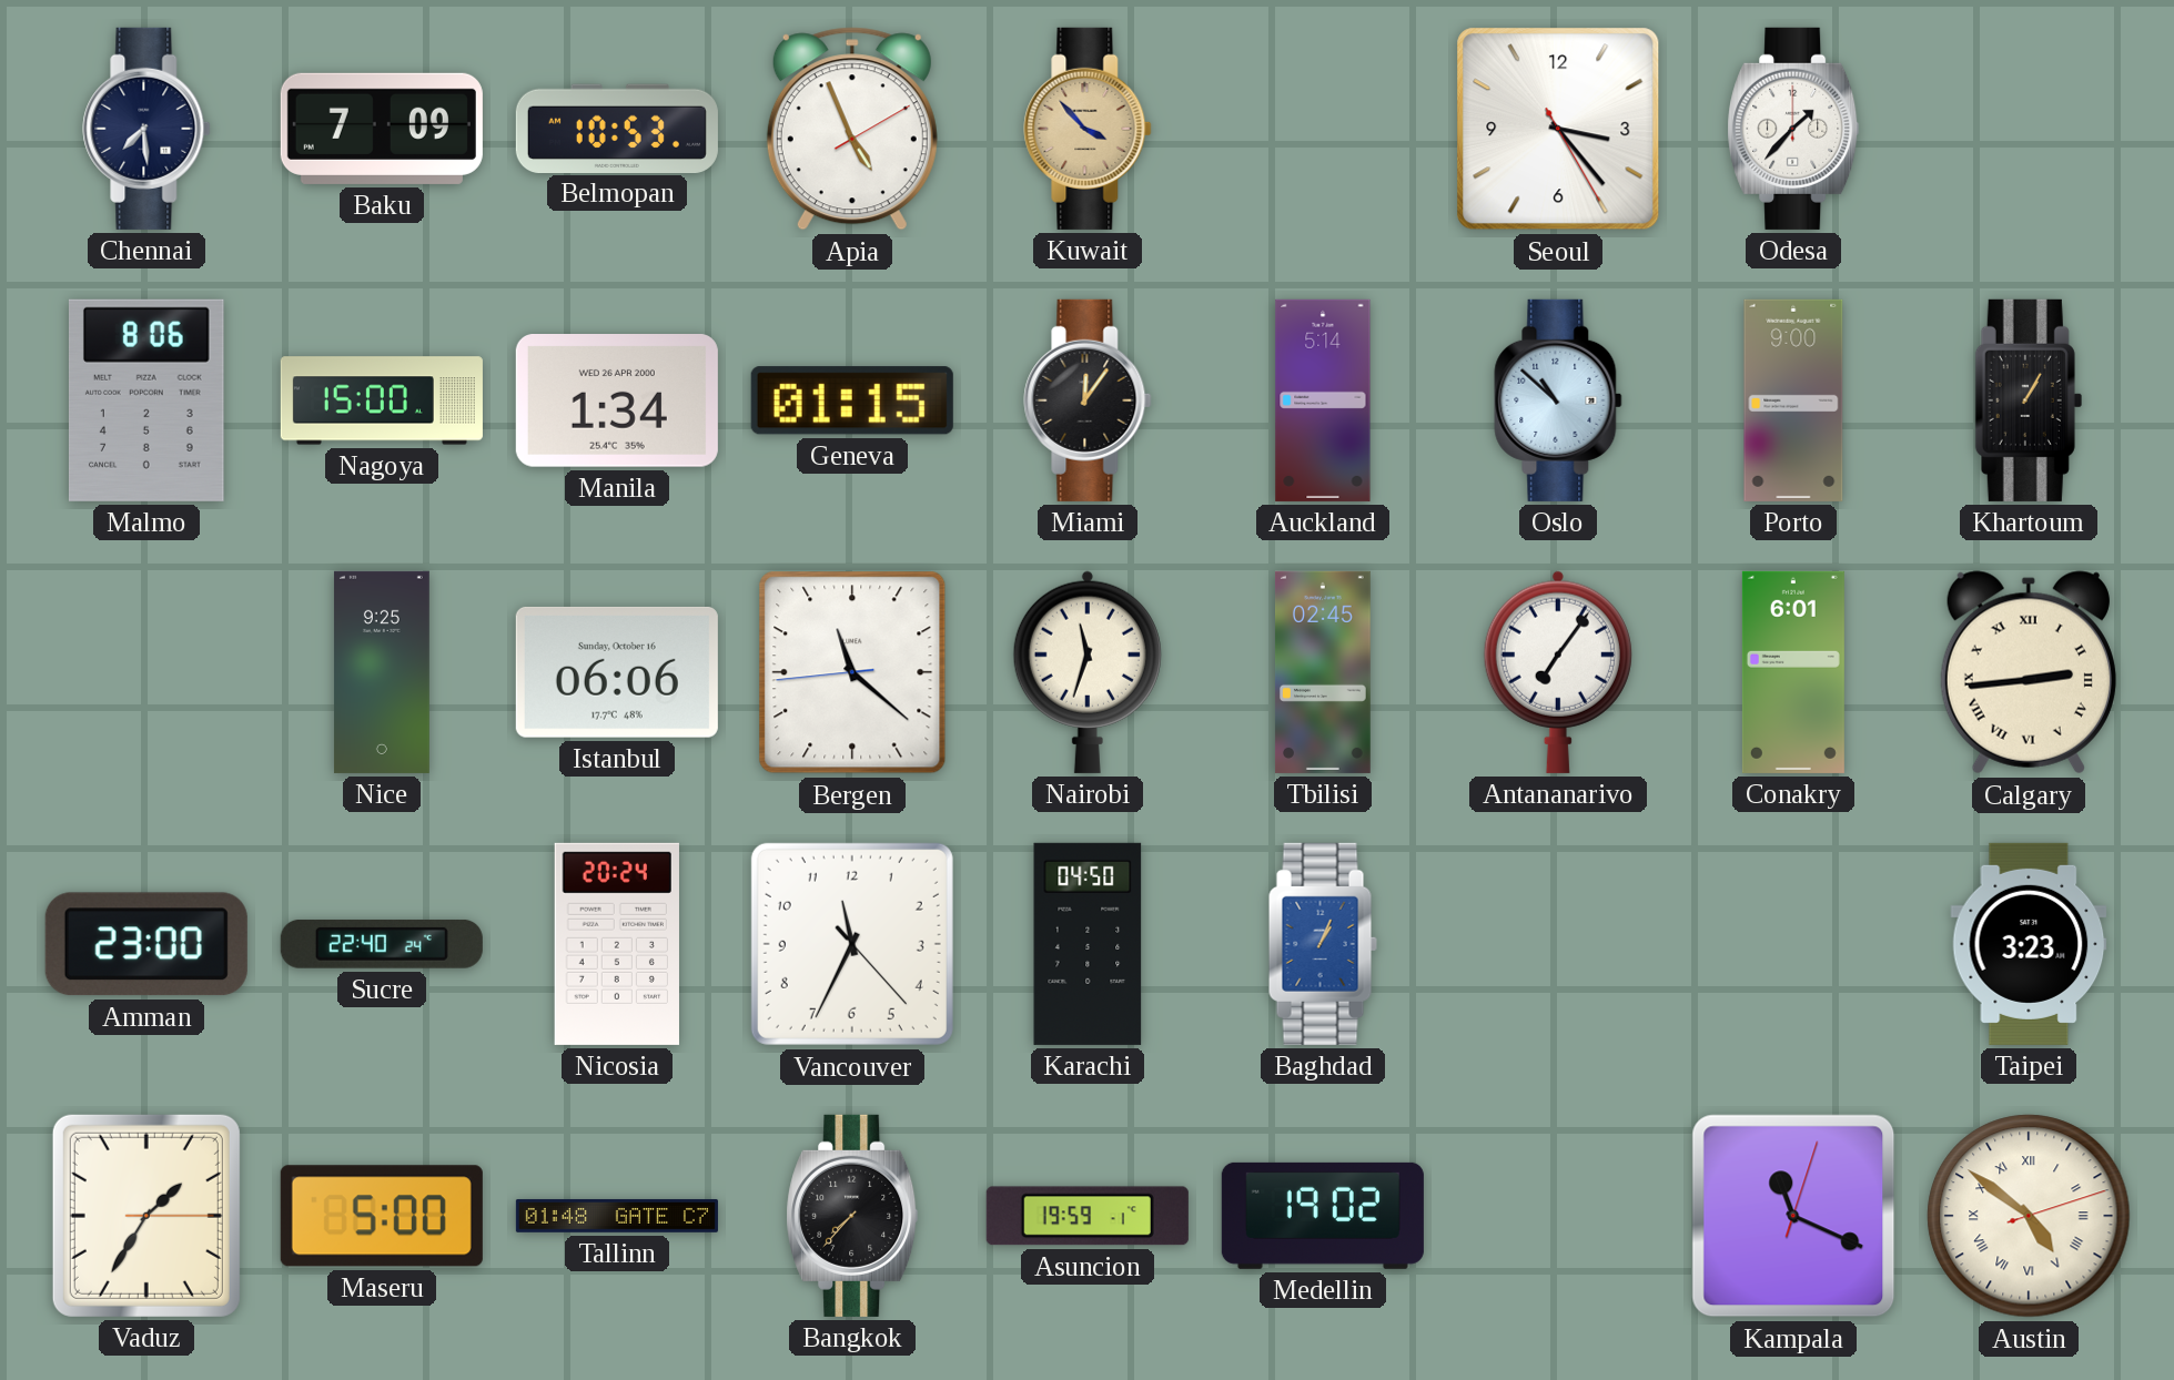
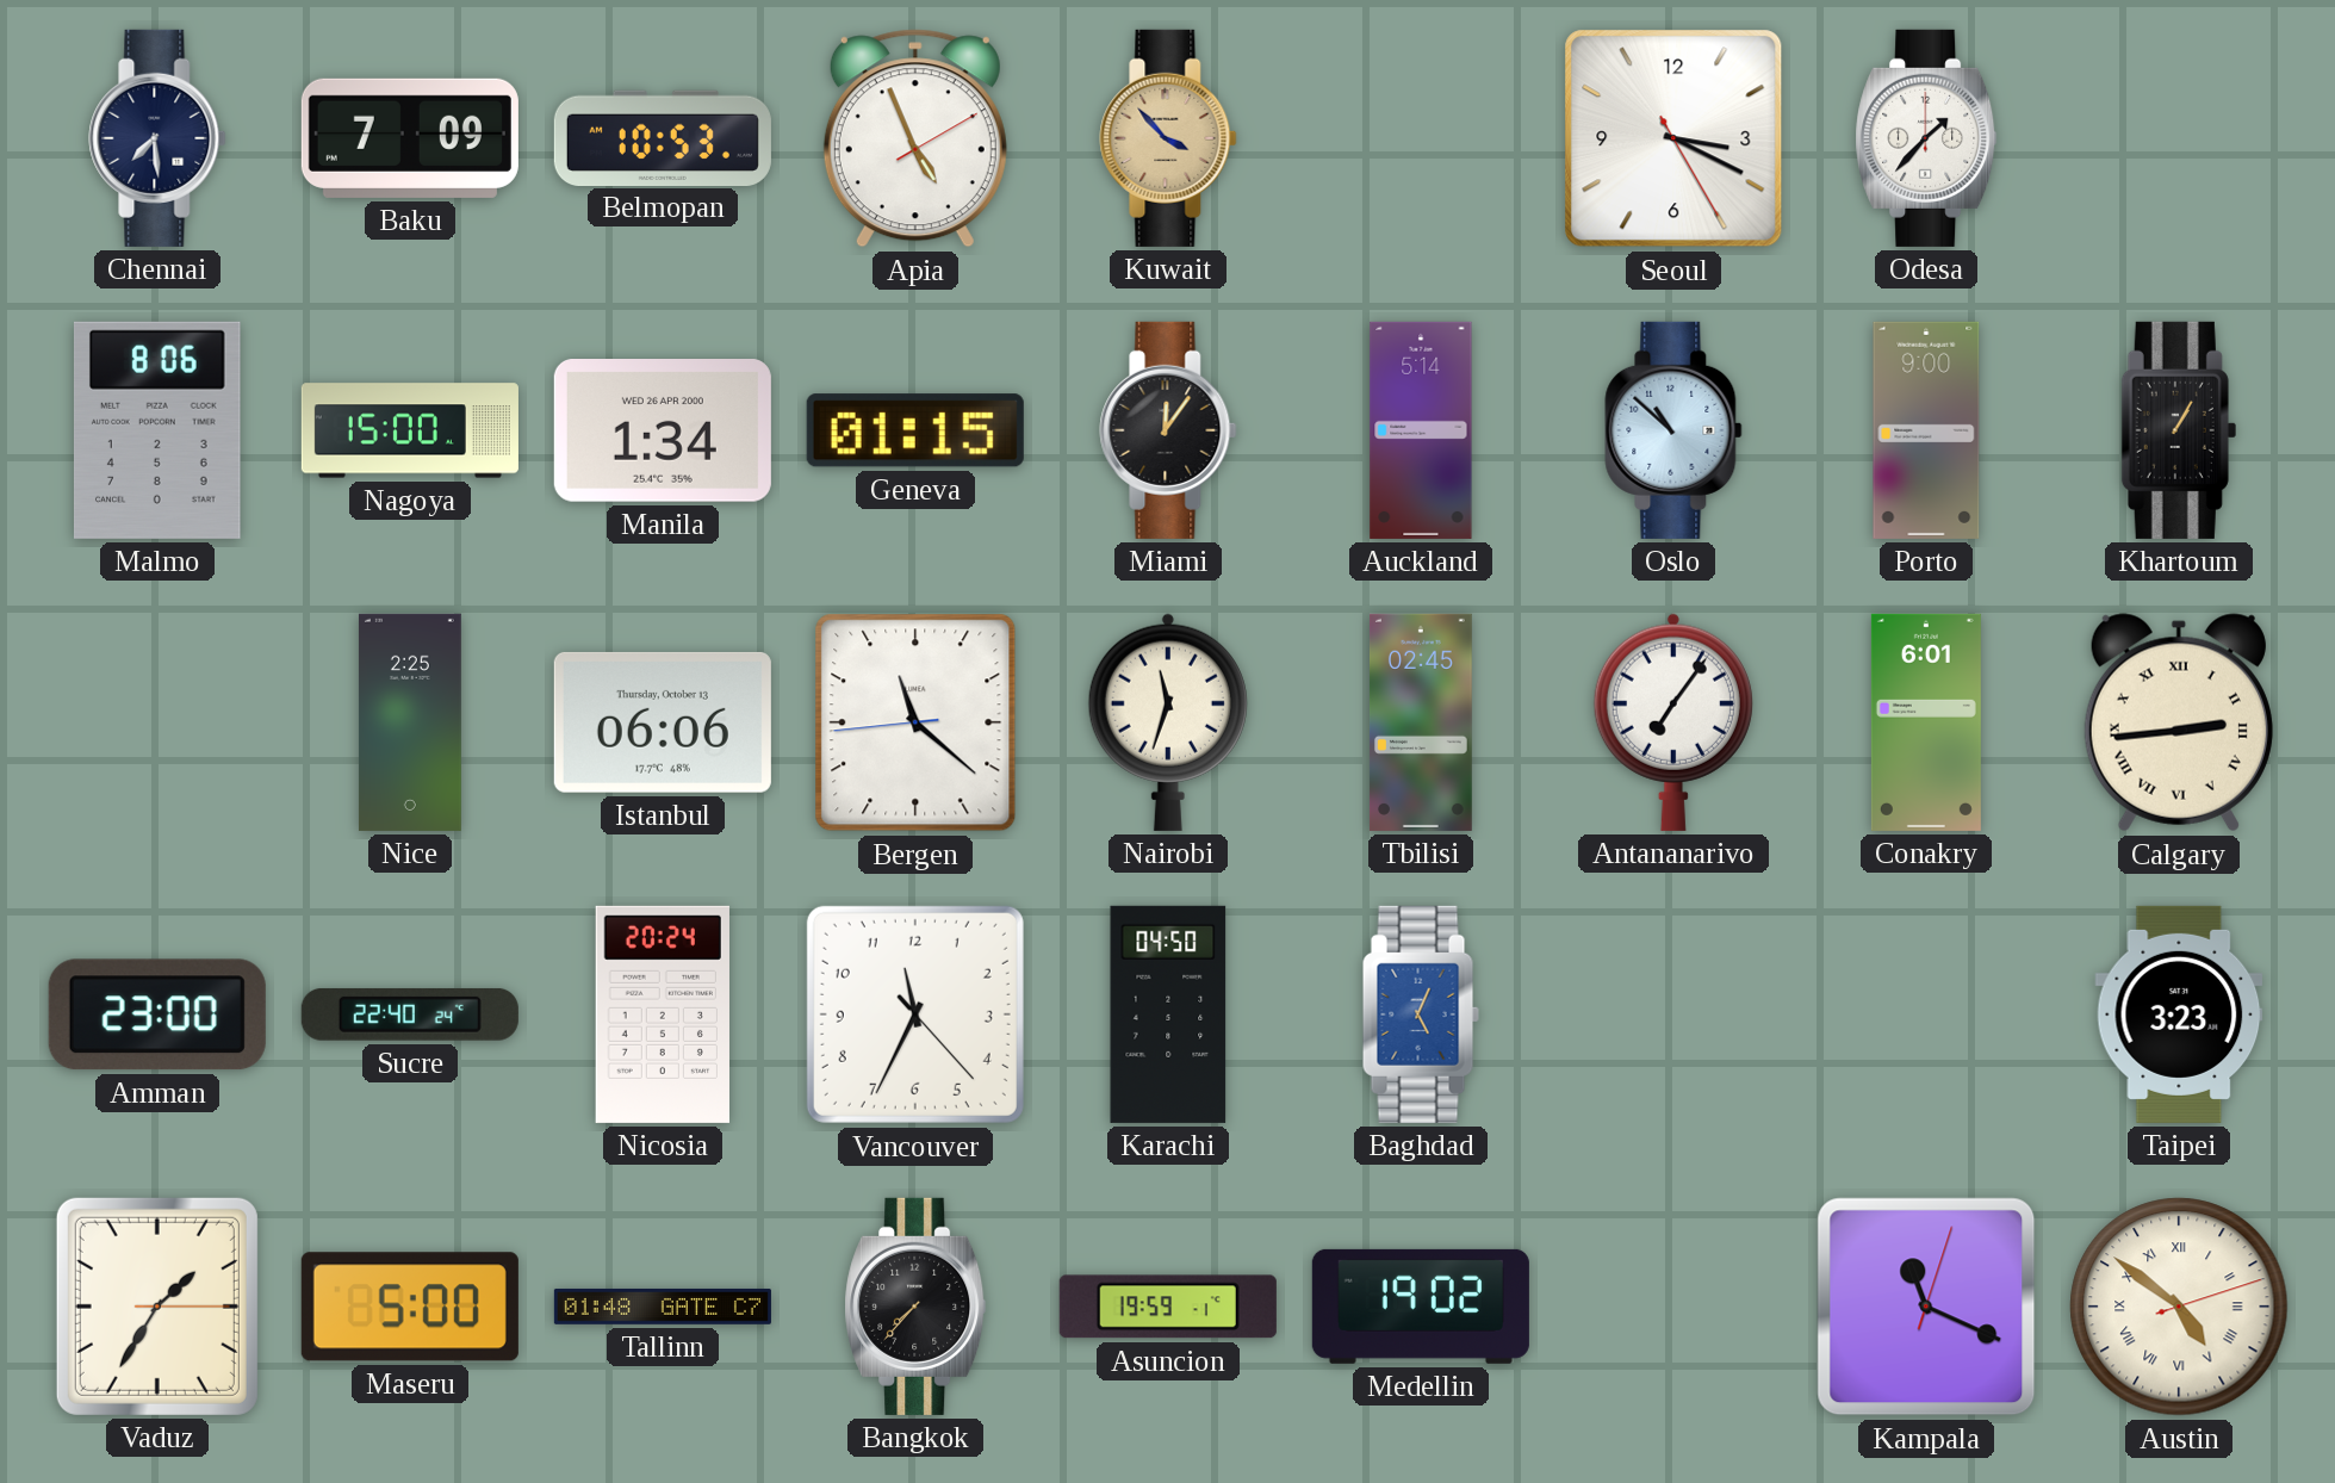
Seoul: 3:23 -> 3:19 (1673, 138)
Nice: 9:25 -> 2:25 (410, 722)
Istanbul date: Sunday, October 16 -> Thursday, October 13 (663, 722)
Baghdad: 1:04 -> 5:04 (1421, 1014)
